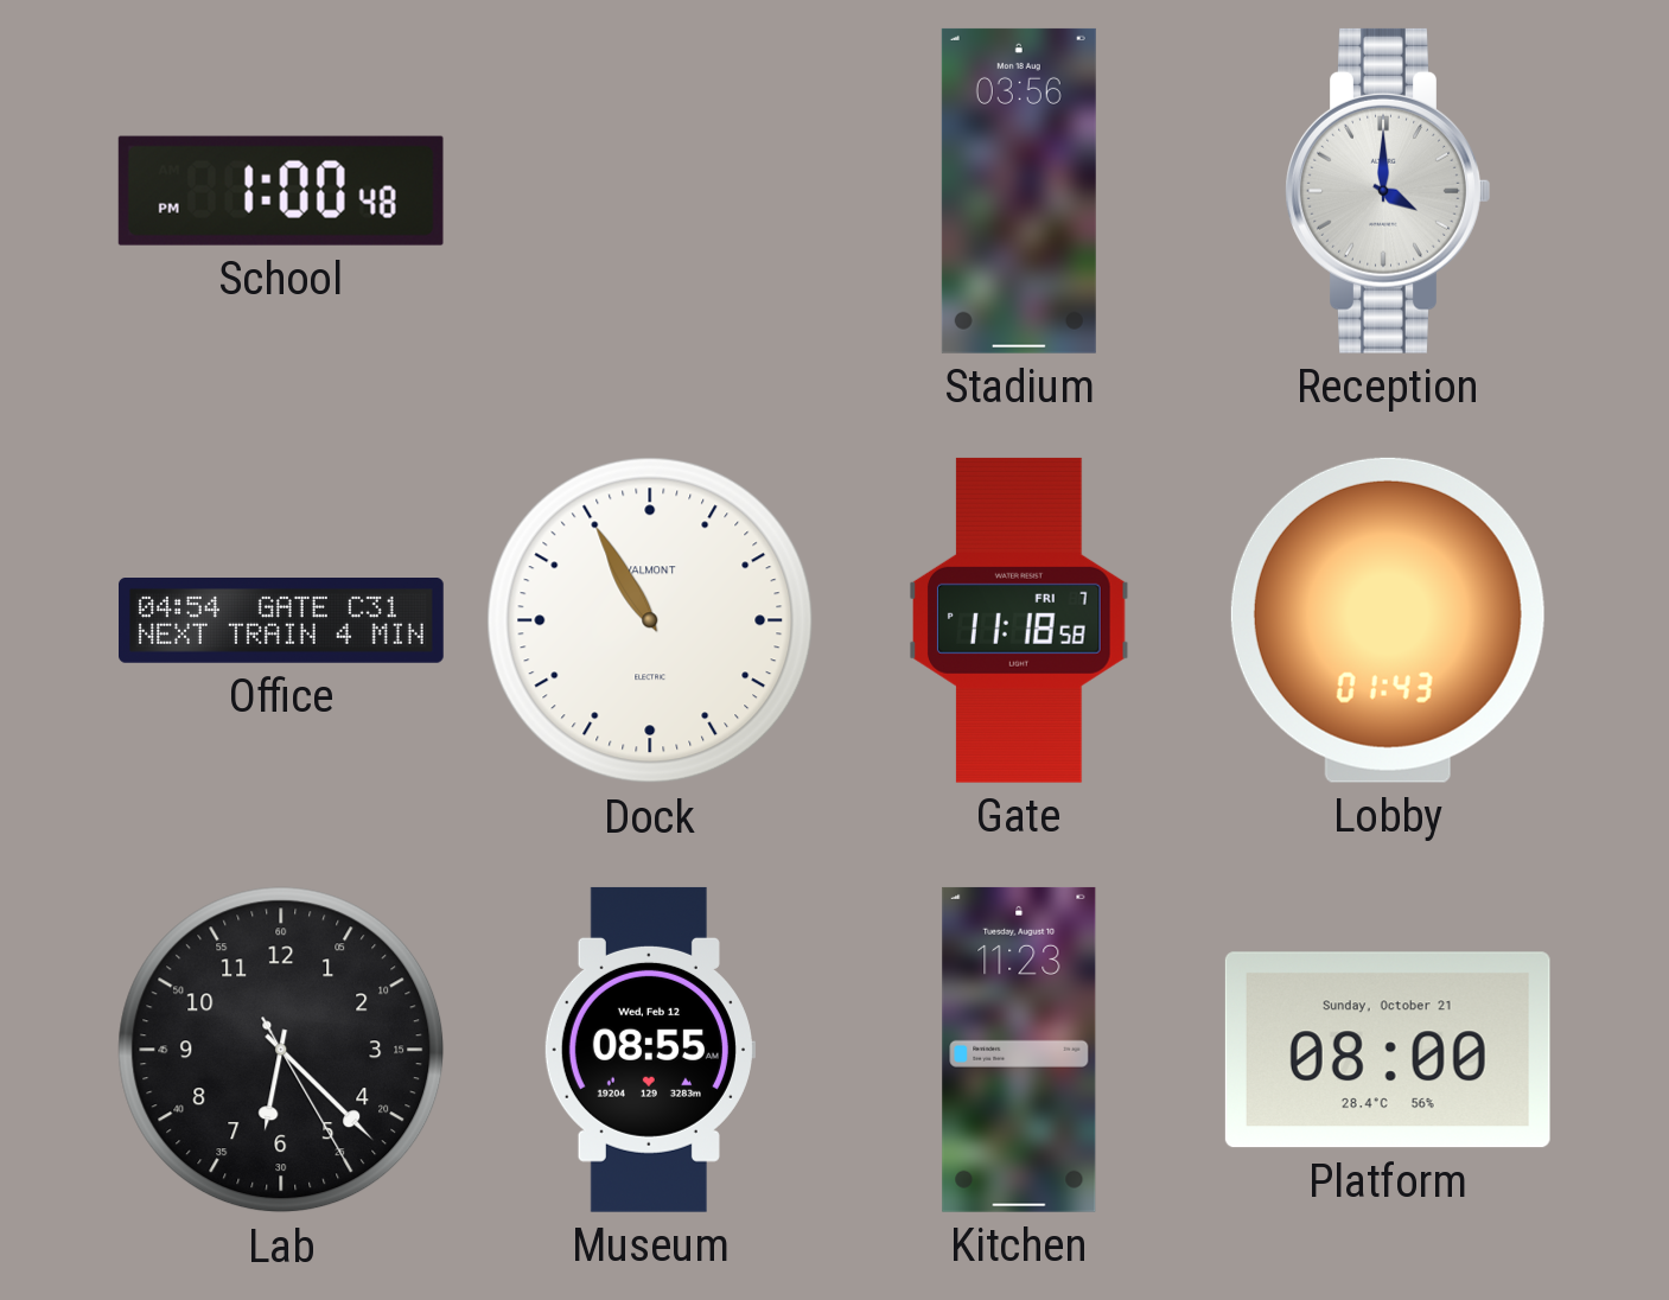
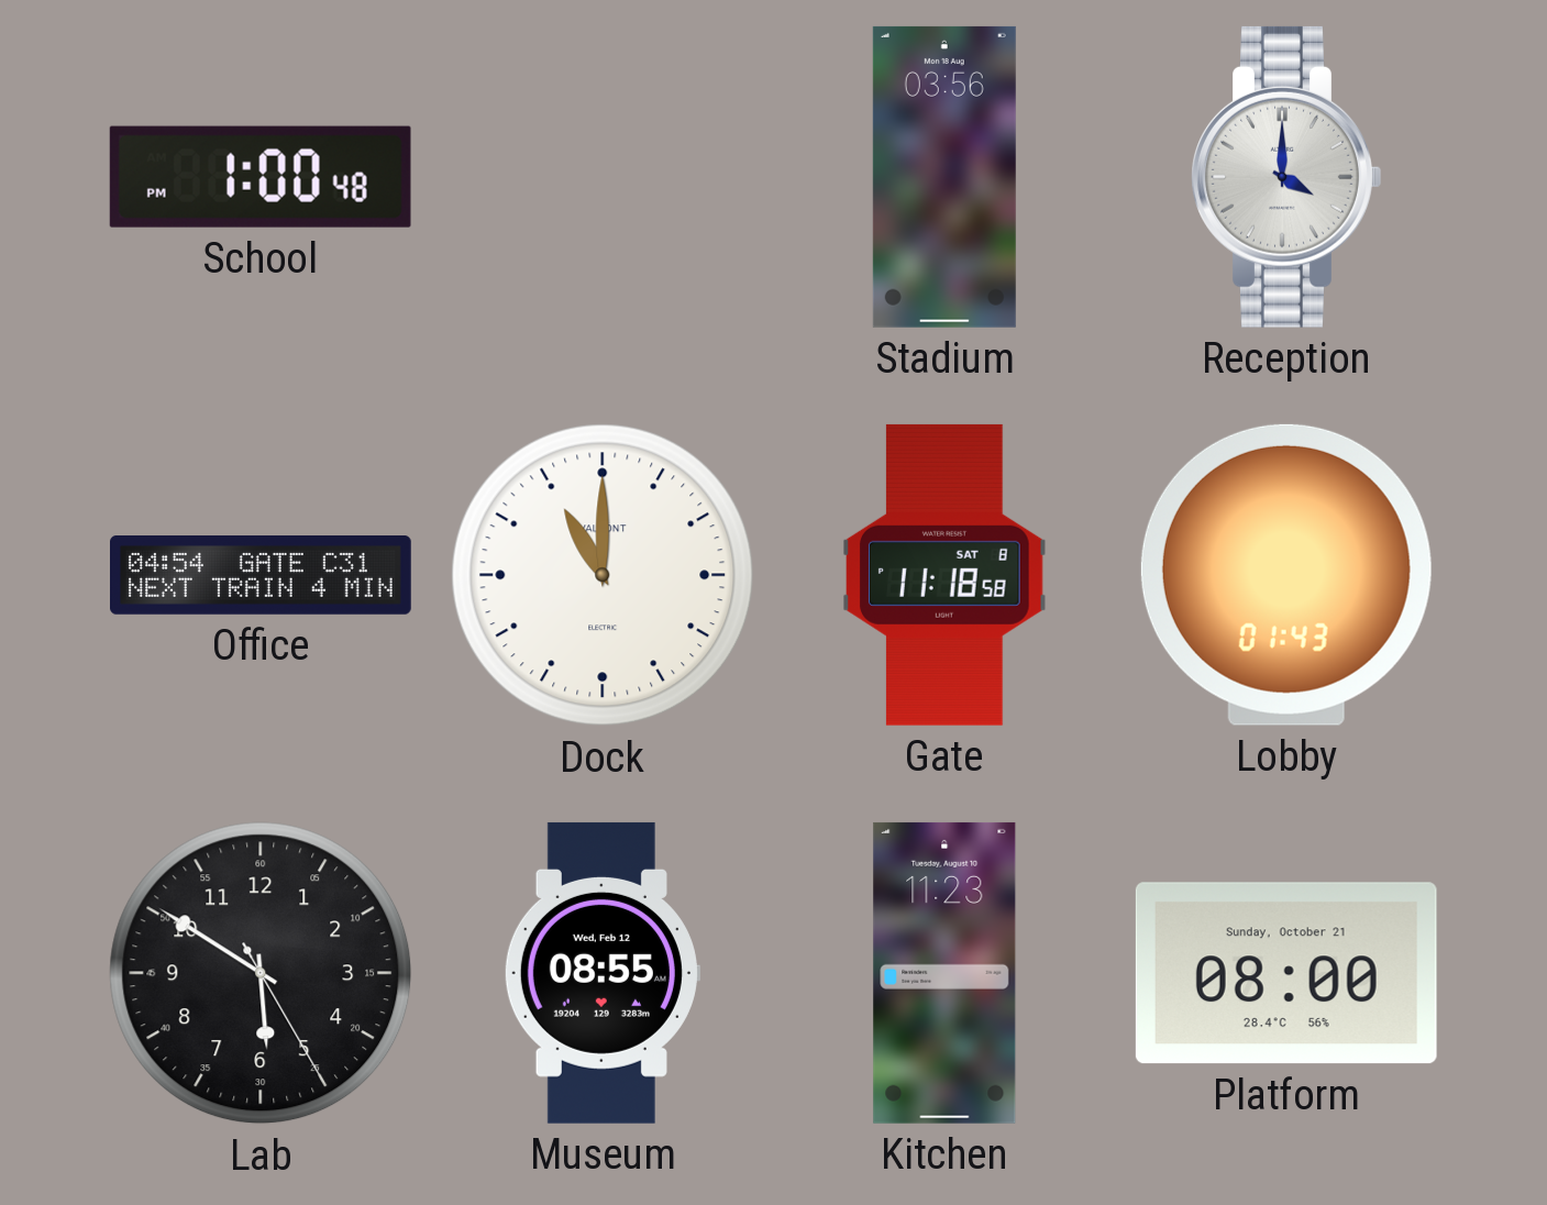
Dock: 10:55 -> 11:00 (603, 575)
Gate date: FRI 7 -> SAT 8 (946, 575)
Lab: 6:22 -> 5:50 (261, 973)
